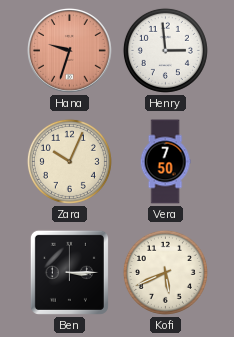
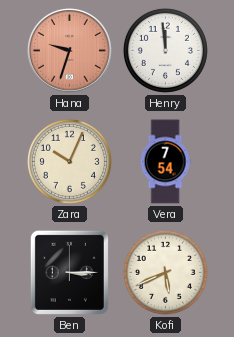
Henry: 2:59 -> 11:59 (165, 50)
Vera: 7:50 -> 7:54 (165, 162)
